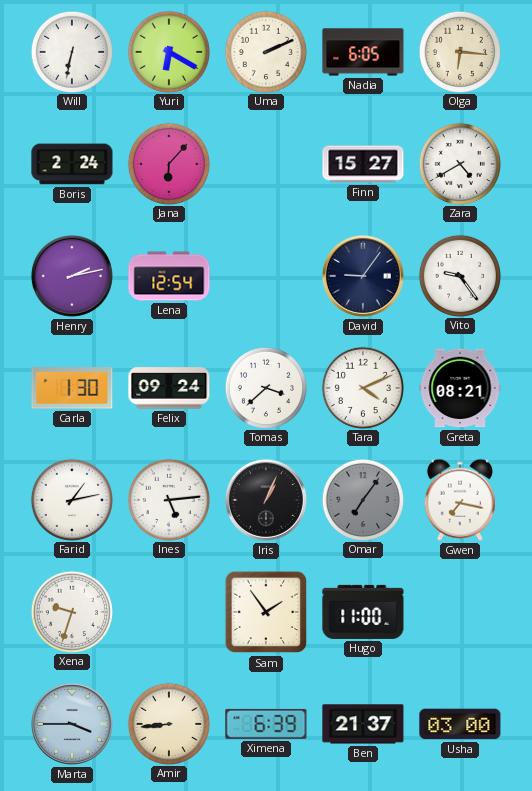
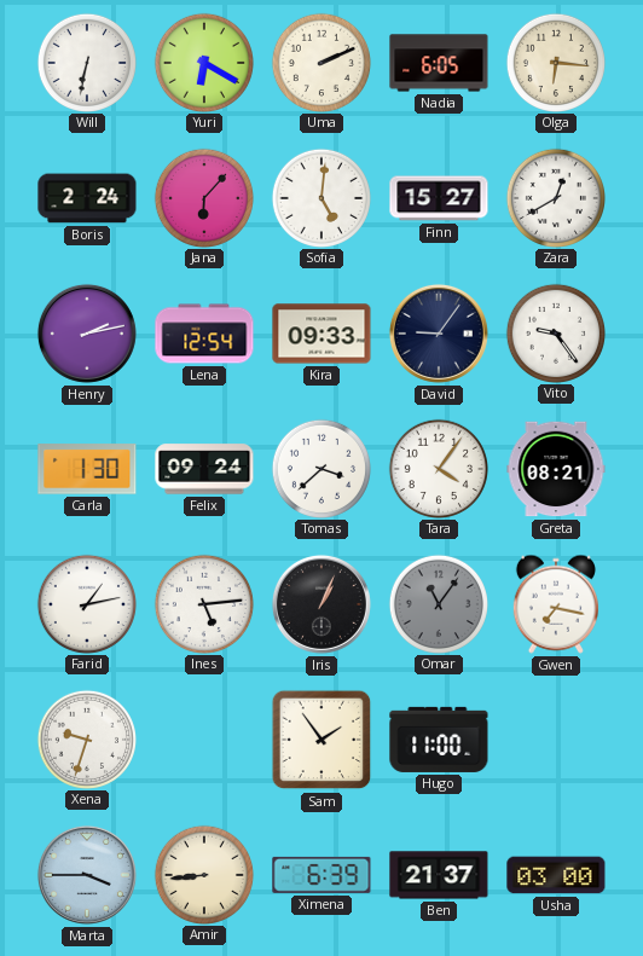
Sofia: none -> 5:01 (320, 197)
Zara: 4:40 -> 12:40 (555, 197)
Kira: none -> 09:33 (321, 334)
Tara: 4:11 -> 4:06 (438, 468)
Omar: 7:06 -> 11:06 (438, 603)
